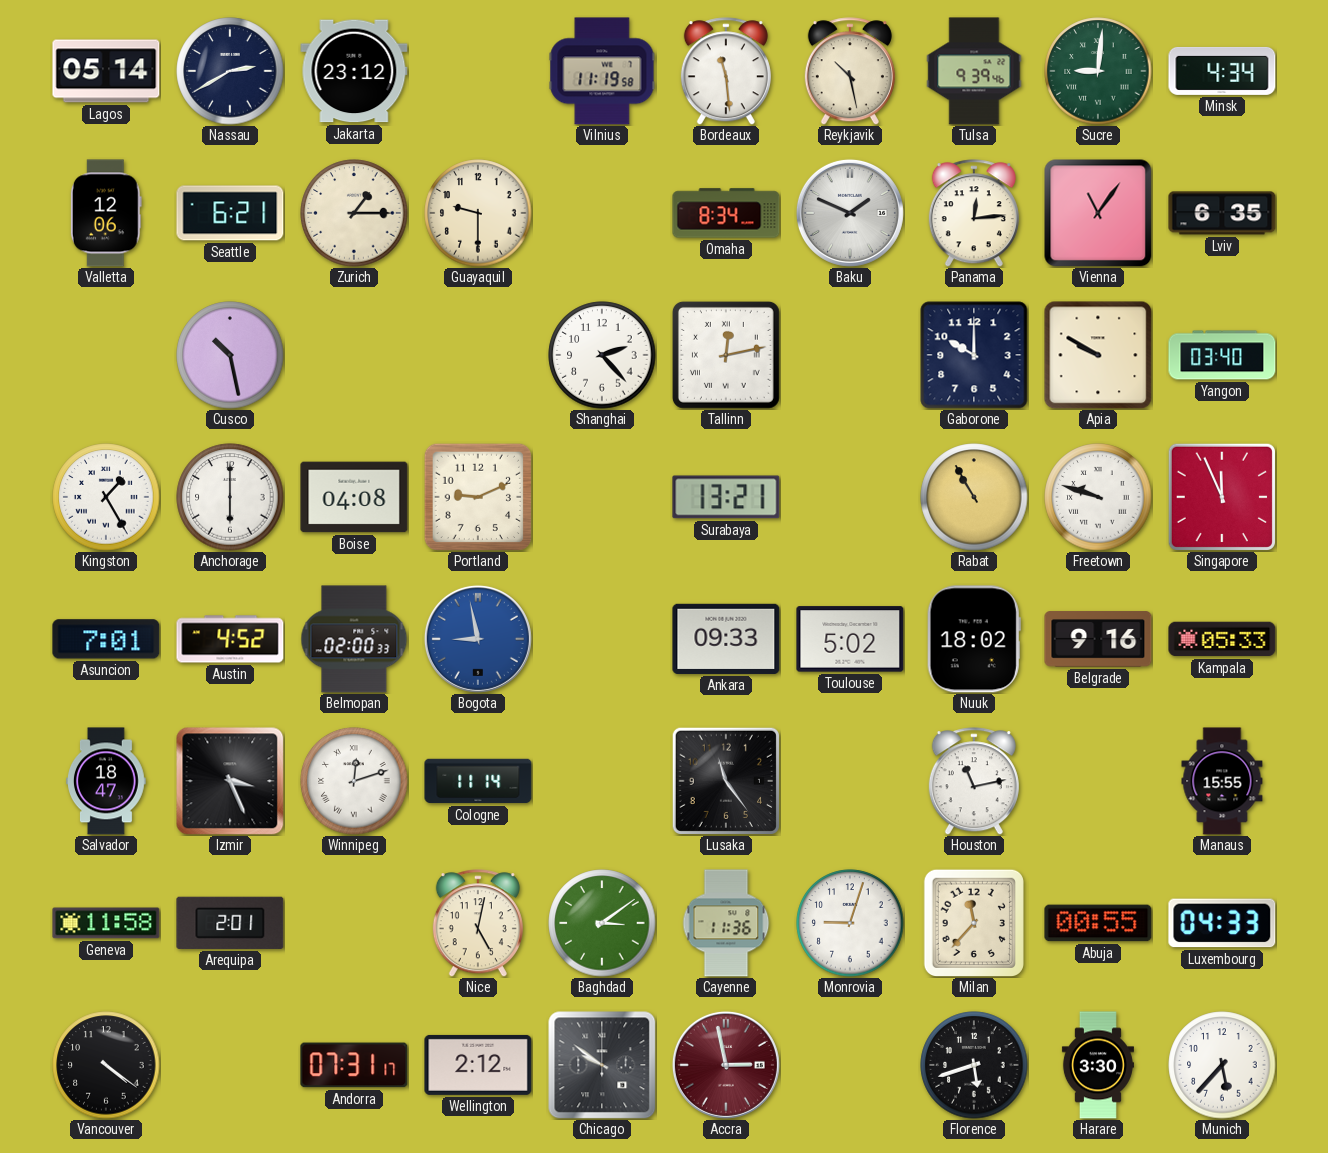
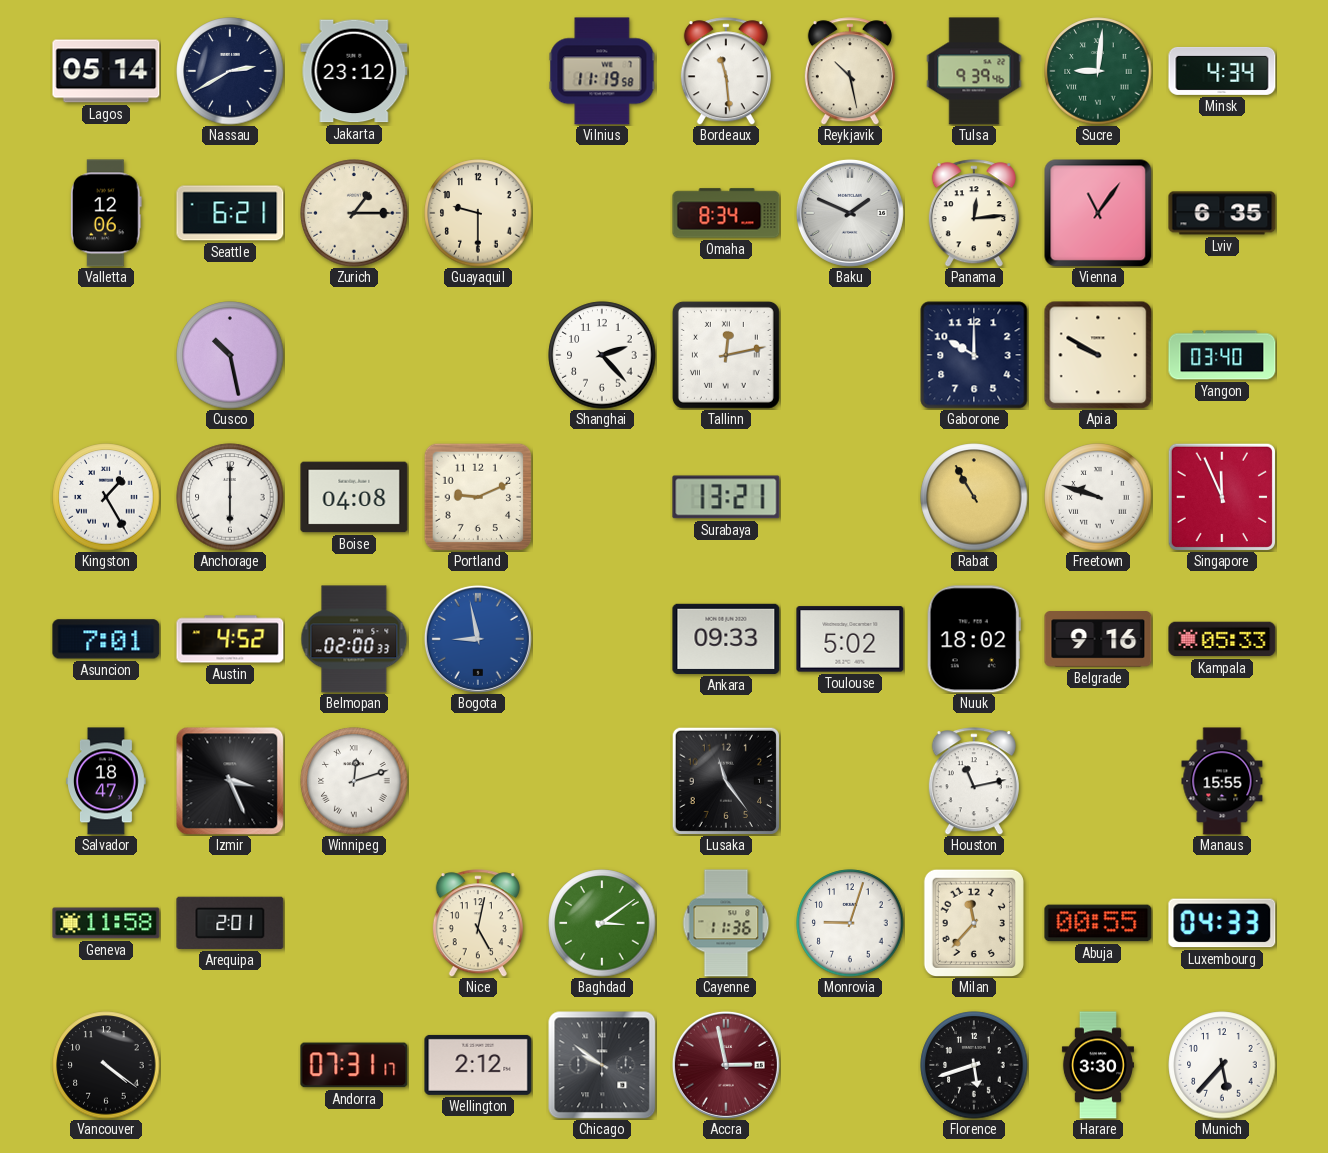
Cologne: 11:14 -> none (478, 781)
